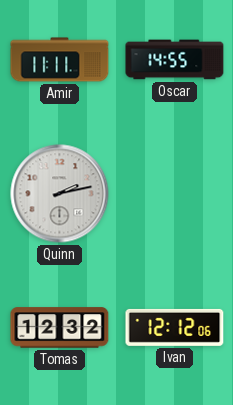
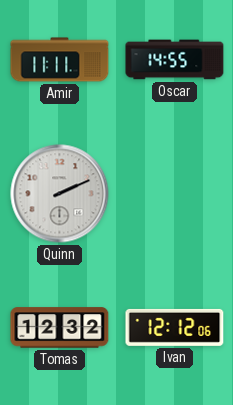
Quinn: 2:13 -> 2:11 (60, 194)
